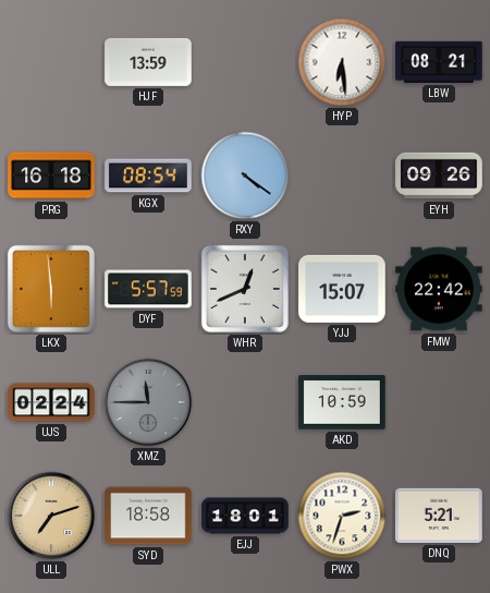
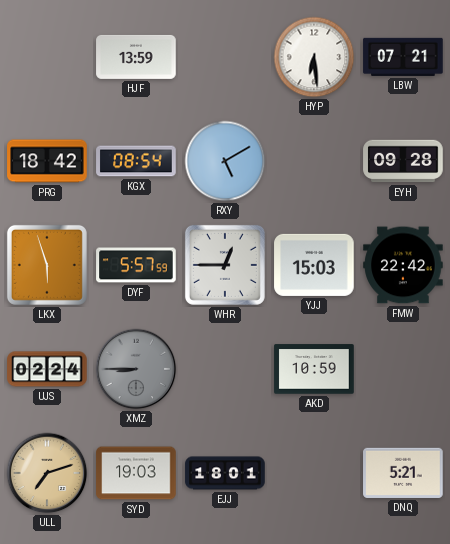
LBW: 08:21 -> 07:21 (403, 57)
PRG: 16:18 -> 18:42 (47, 161)
RXY: 4:21 -> 5:10 (225, 161)
EYH: 09:26 -> 09:28 (403, 161)
LKX: 5:59 -> 5:57 (47, 265)
WHR: 12:41 -> 12:45 (225, 265)
YJJ: 15:07 -> 15:03 (314, 265)
XMZ: 11:45 -> 8:45 (136, 369)
SYD: 18:58 -> 19:03 (136, 473)
PWX: 2:33 -> none (342, 516)
